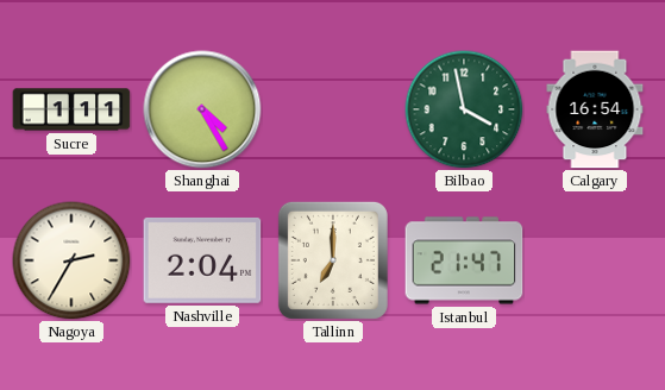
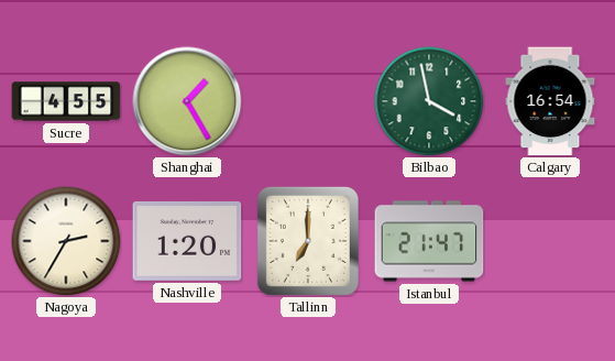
Sucre: 1:11 -> 4:55 (66, 101)
Shanghai: 4:25 -> 1:25 (187, 101)
Nashville: 2:04 -> 1:20 (187, 241)
